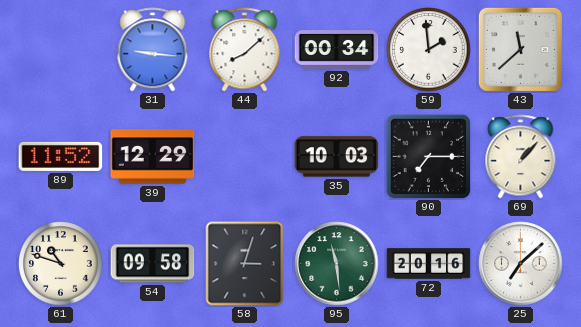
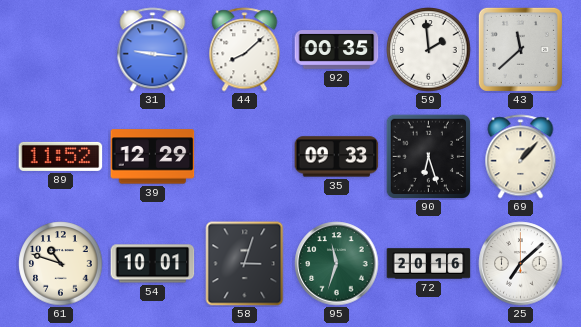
92: 00:34 -> 00:35 (337, 50)
35: 10:03 -> 09:33 (337, 157)
90: 7:15 -> 6:27 (428, 156)
54: 09:58 -> 10:01 (153, 264)
95: 11:29 -> 11:33 (337, 264)
